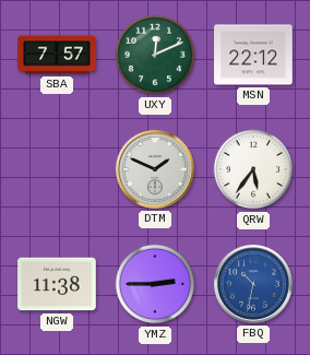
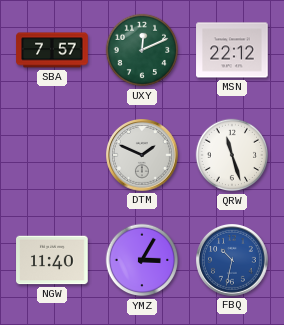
QRW: 5:36 -> 11:27 (232, 155)
NGW: 11:38 -> 11:40 (52, 260)
YMZ: 2:45 -> 3:05 (142, 260)
